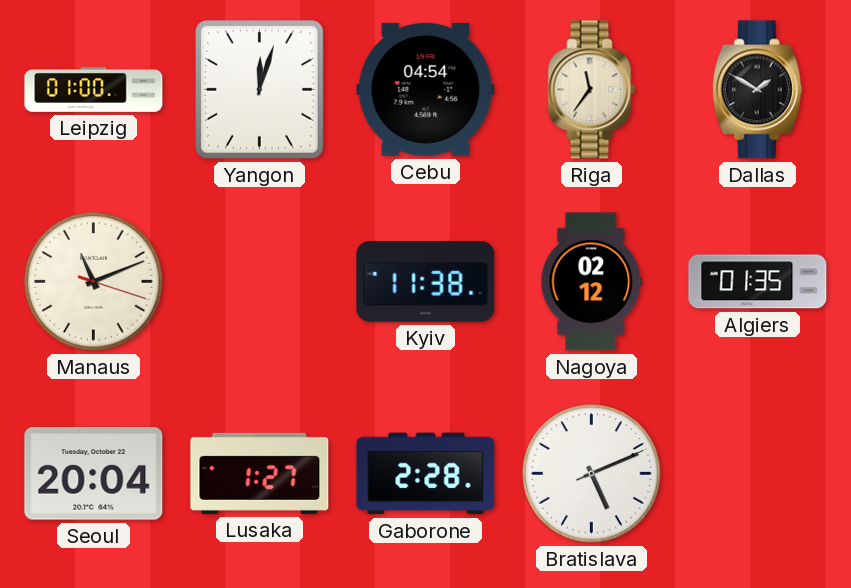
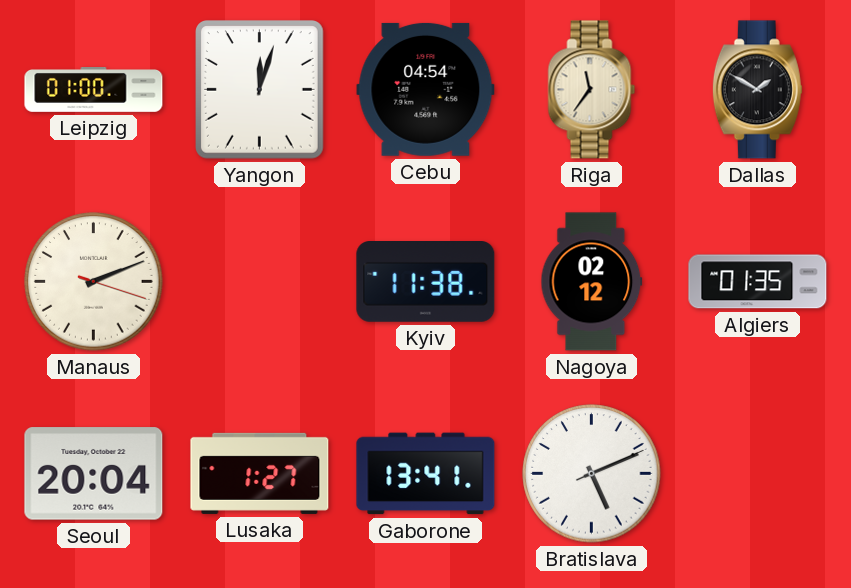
Manaus: 11:11 -> 2:11 (94, 282)
Gaborone: 2:28 -> 13:41 (426, 474)
